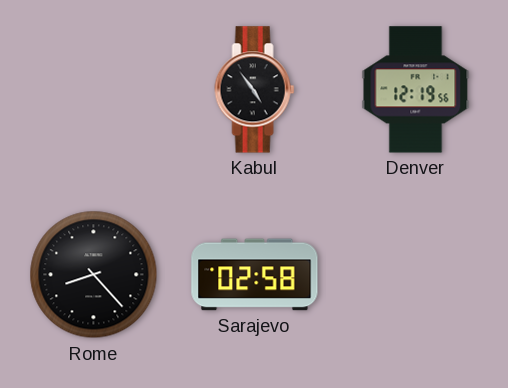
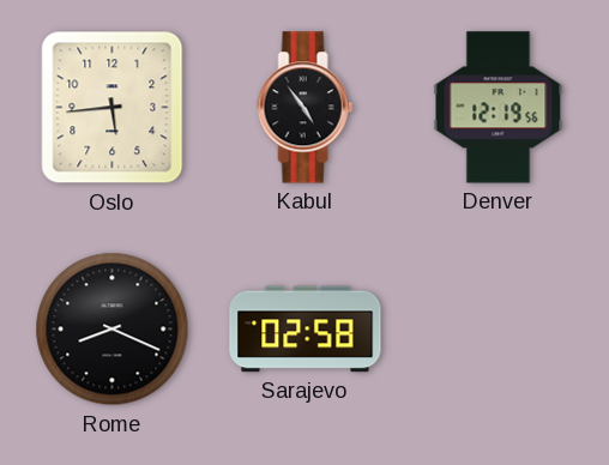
Oslo: none -> 5:44 (113, 108)
Rome: 8:23 -> 8:19 (113, 330)
